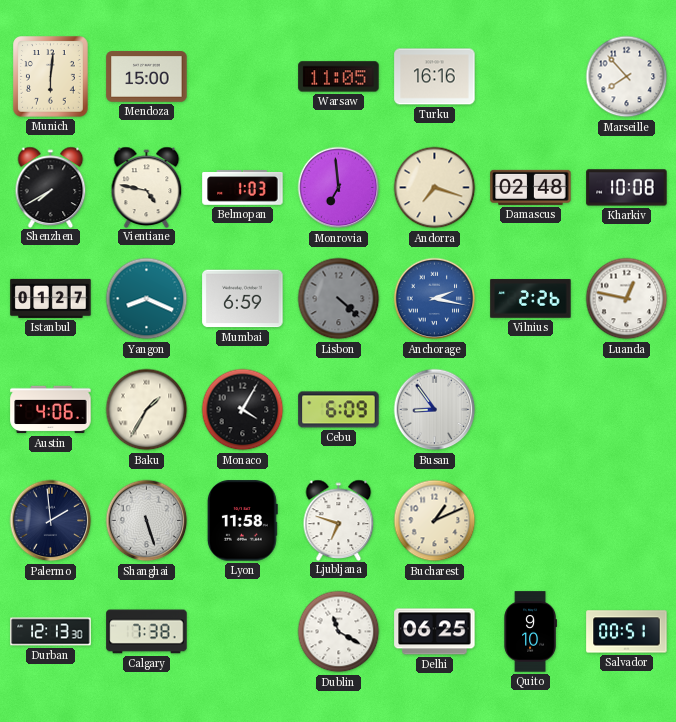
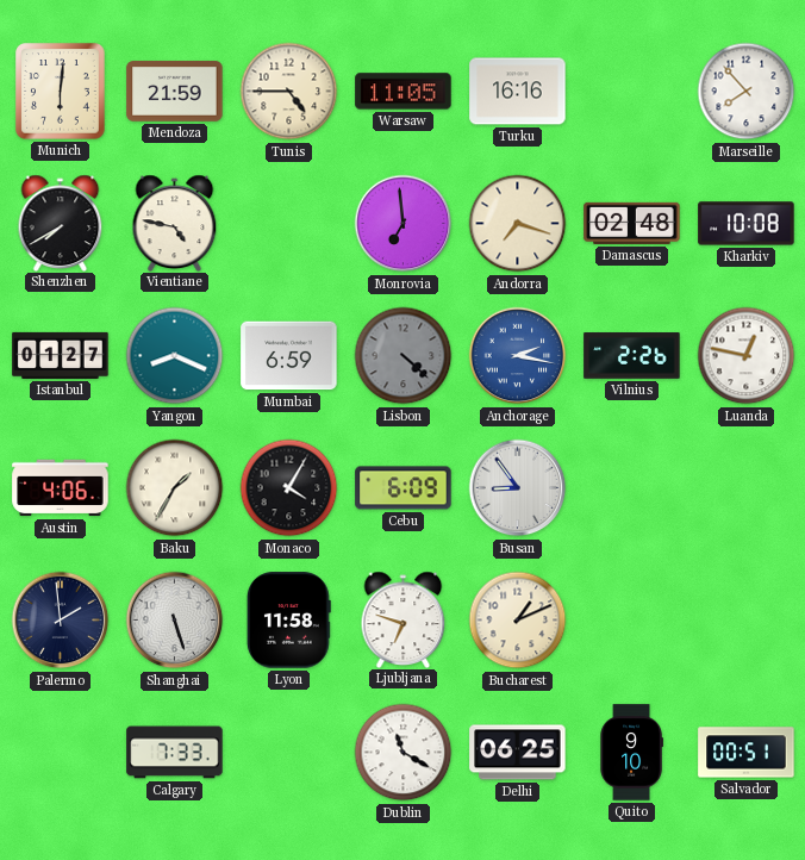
Mendoza: 15:00 -> 21:59 (175, 92)
Tunis: none -> 4:45 (289, 92)
Belmopan: 1:03 -> none (243, 188)
Durban: 12:13 -> none (51, 632)
Calgary: 7:38 -> 7:33 (175, 753)
